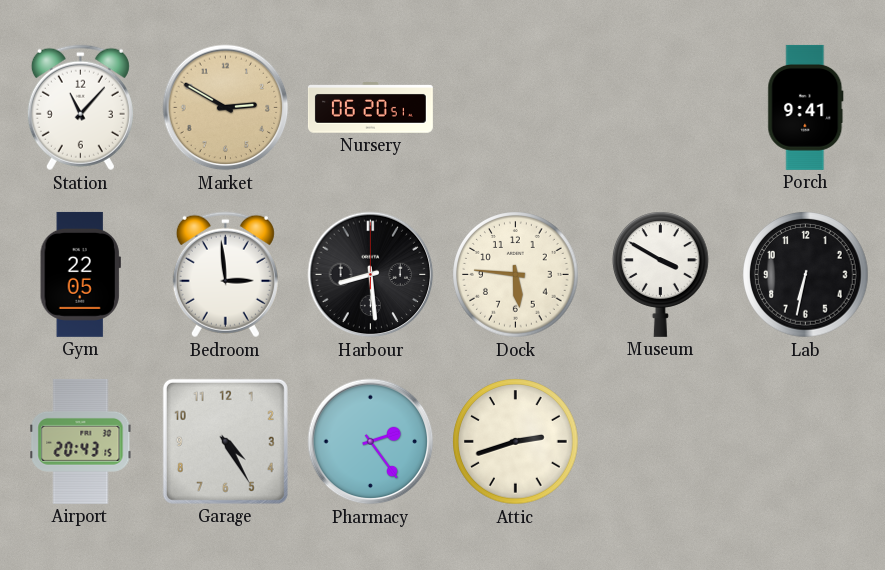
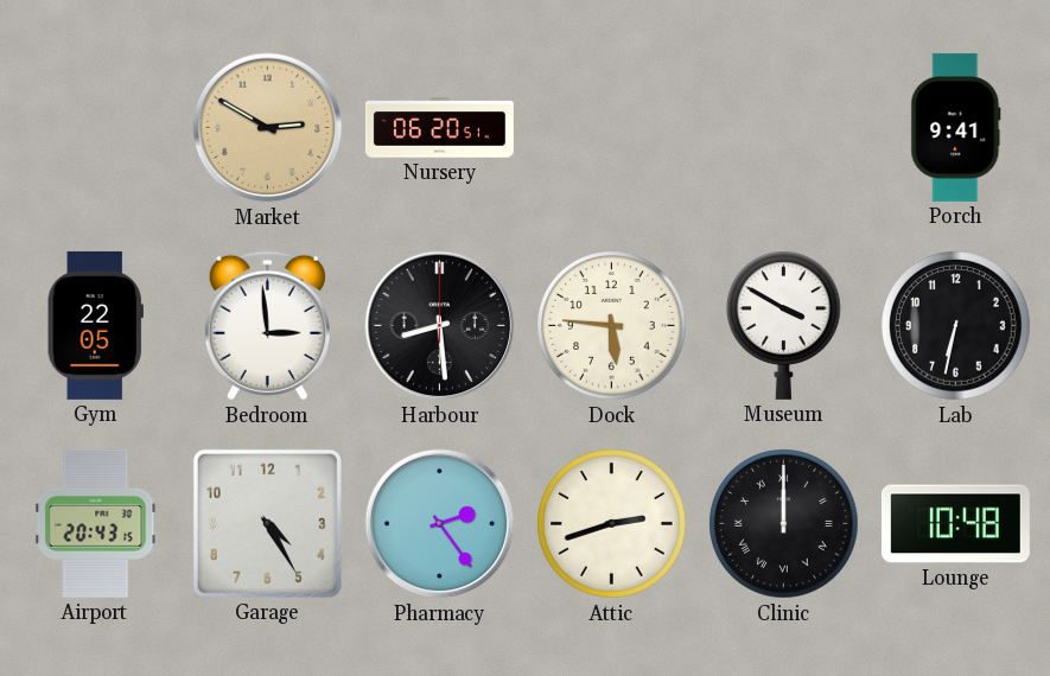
Station: 11:07 -> none (80, 108)
Clinic: none -> 12:00 (784, 524)
Lounge: none -> 10:48 (955, 524)
